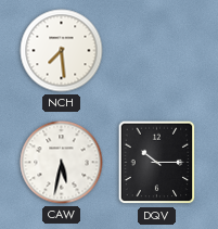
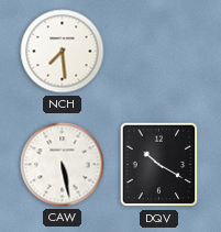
CAW: 5:32 -> 5:28 (63, 165)
DQV: 10:15 -> 10:20 (159, 165)
